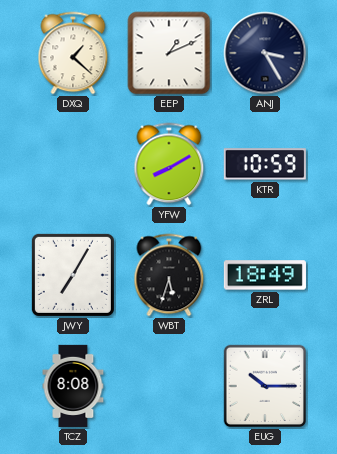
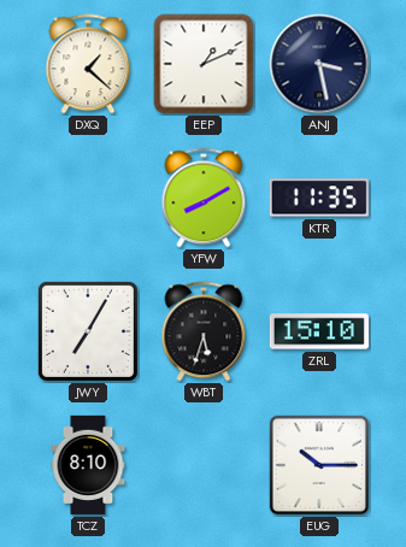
ANJ: 3:25 -> 3:28 (319, 64)
KTR: 10:59 -> 11:35 (319, 198)
ZRL: 18:49 -> 15:10 (319, 331)
TCZ: 8:08 -> 8:10 (88, 465)
